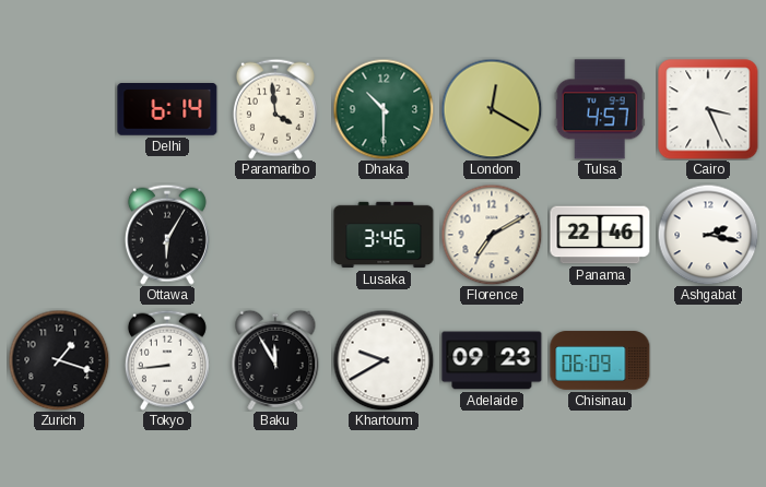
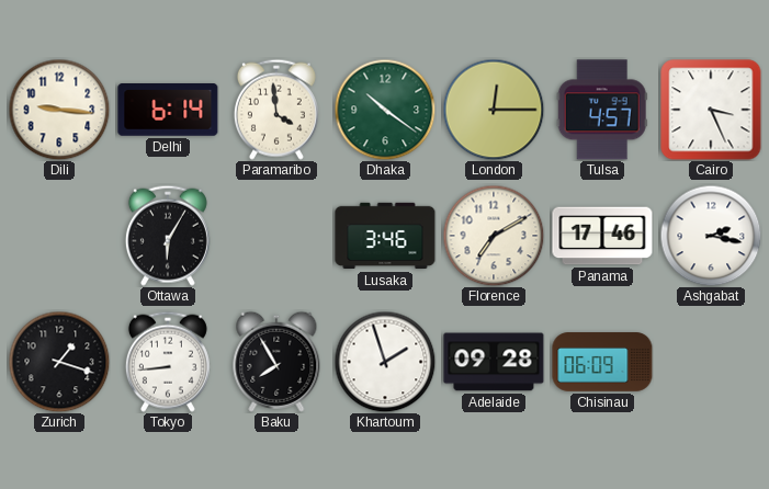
Dili: none -> 9:16 (59, 110)
Dhaka: 10:30 -> 10:21 (385, 110)
London: 12:20 -> 12:15 (494, 110)
Panama: 22:46 -> 17:46 (602, 236)
Baku: 11:55 -> 7:55 (276, 362)
Khartoum: 9:40 -> 1:57 (385, 362)
Adelaide: 09:23 -> 09:28 (494, 362)
